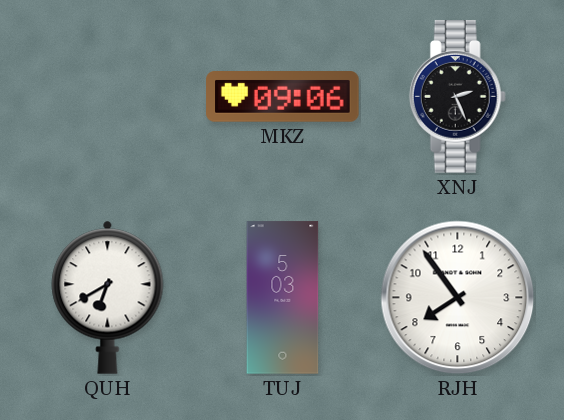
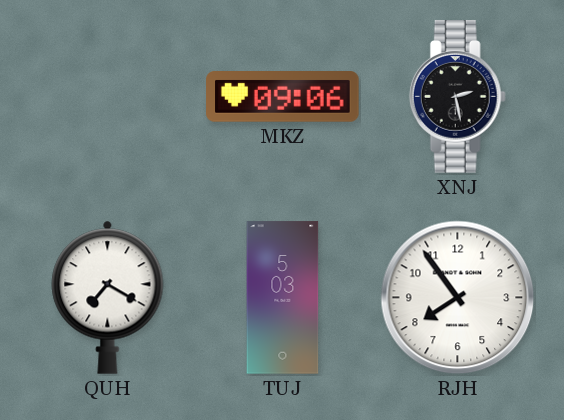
XNJ: 2:26 -> 2:28 (457, 97)
QUH: 6:40 -> 7:20 (108, 297)
